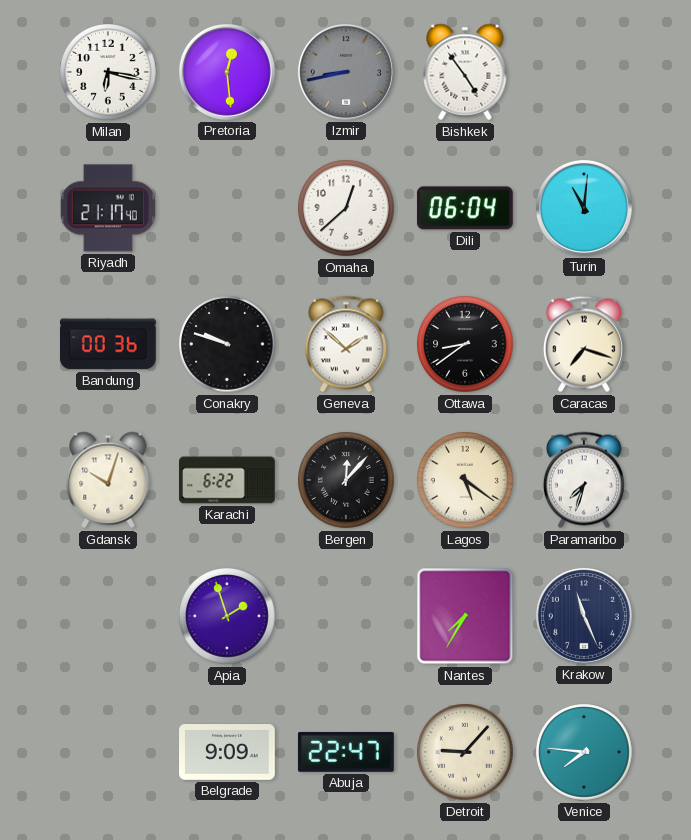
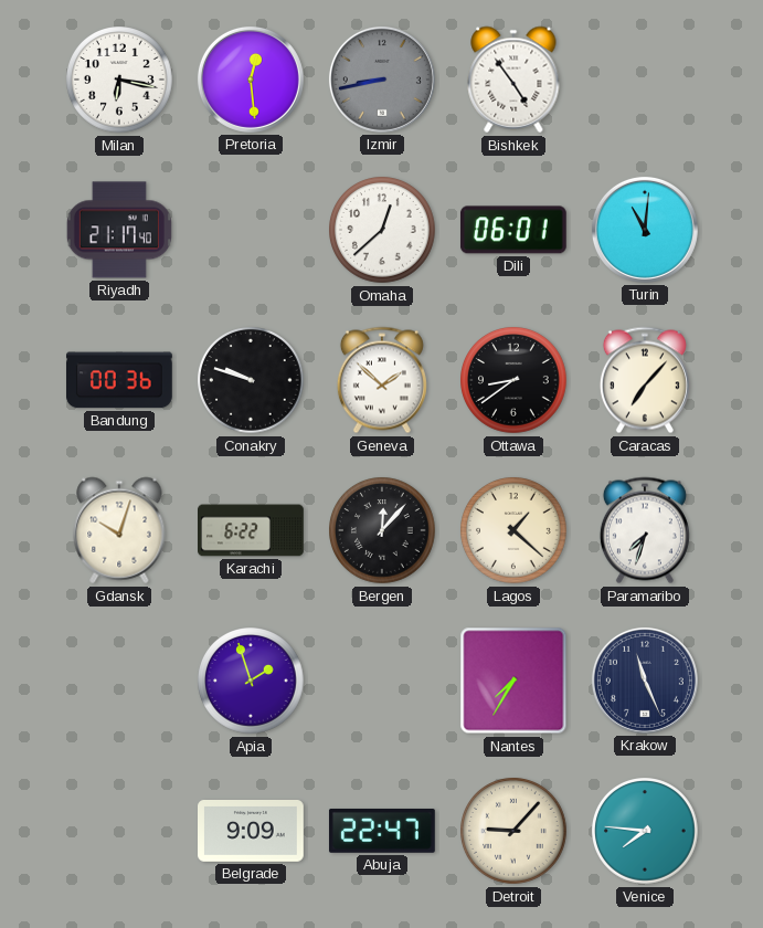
Dili: 06:04 -> 06:01 (513, 230)
Caracas: 7:18 -> 7:07 (645, 380)
Lagos: 5:21 -> 1:22 (515, 531)
